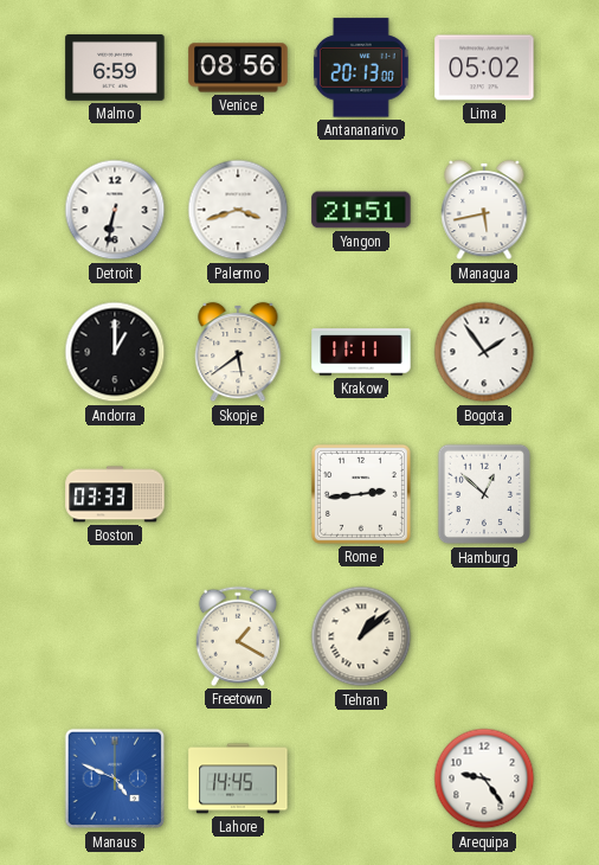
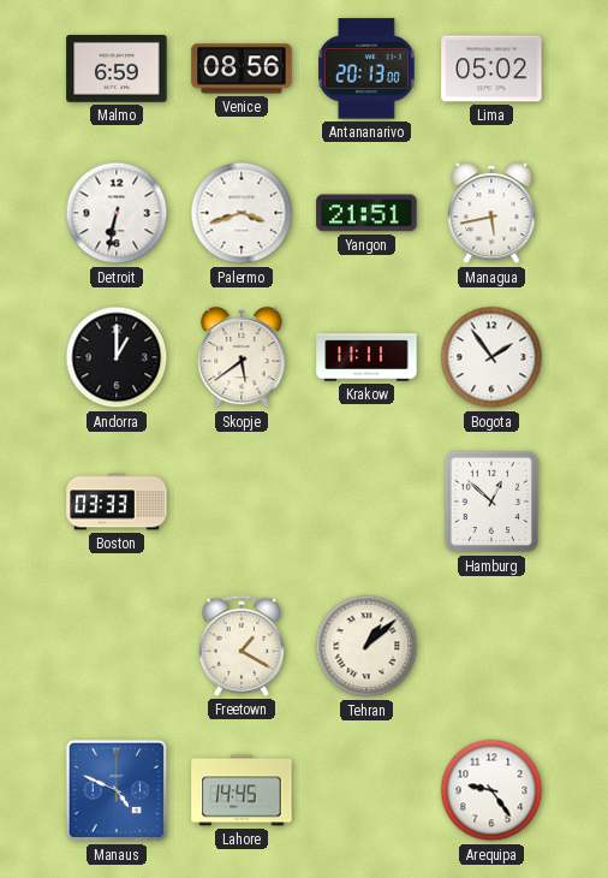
Rome: 2:44 -> none (361, 494)
